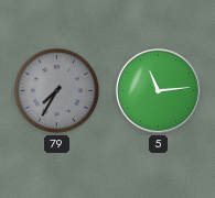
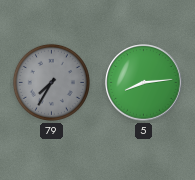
5: 11:14 -> 8:14 (144, 83)
